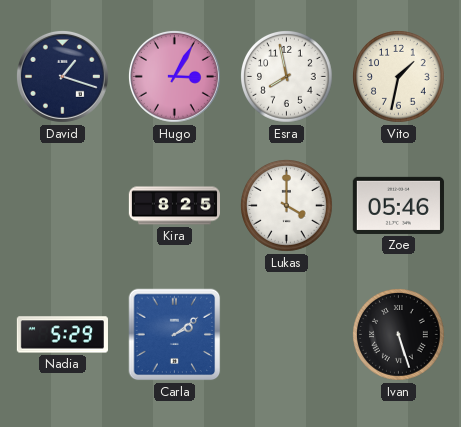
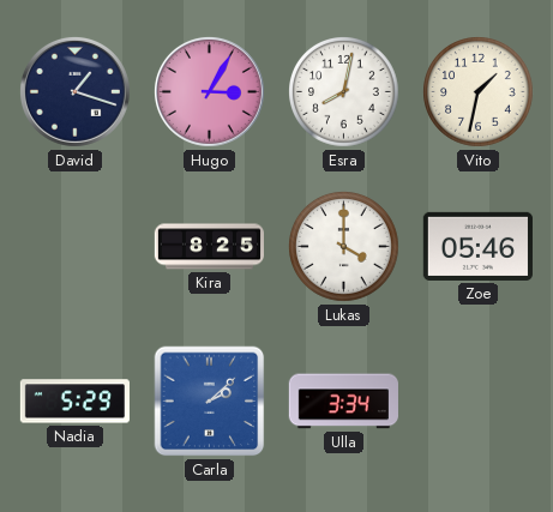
Esra: 7:58 -> 8:02 (344, 92)
Carla: 2:09 -> 2:08 (210, 402)
Ulla: none -> 3:34 (343, 402)
Ivan: 5:27 -> none (399, 335)
